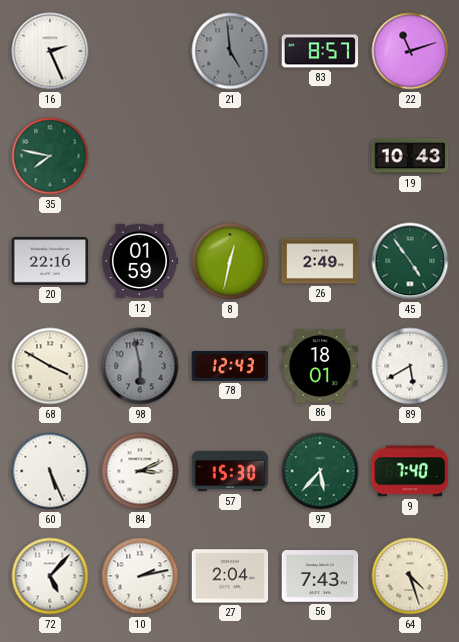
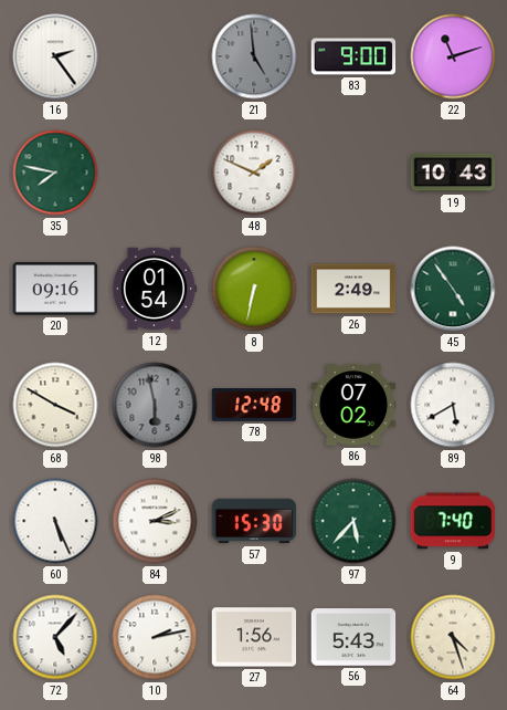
16: 2:26 -> 2:24 (55, 56)
83: 8:57 -> 9:00 (353, 56)
48: none -> 1:49 (254, 173)
20: 22:16 -> 09:16 (55, 289)
12: 01:59 -> 01:54 (155, 289)
8: 12:32 -> 6:32 (254, 289)
78: 12:43 -> 12:48 (254, 406)
86: 18:01 -> 07:02 (353, 405)
27: 2:04 -> 1:56 (254, 637)
56: 7:43 -> 5:43 (353, 637)
